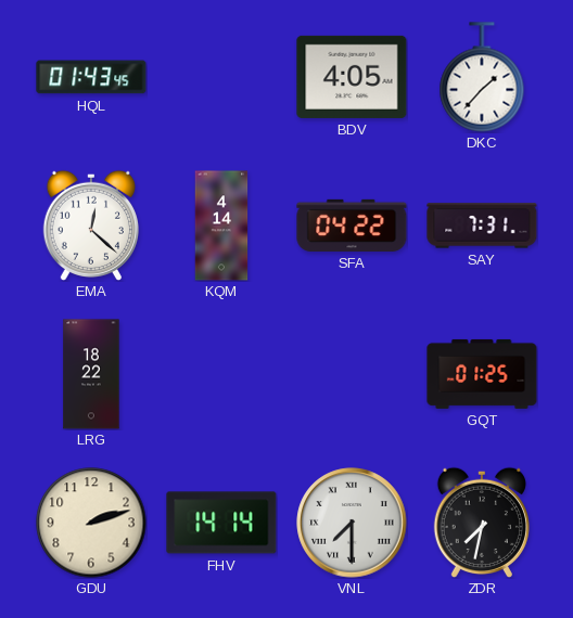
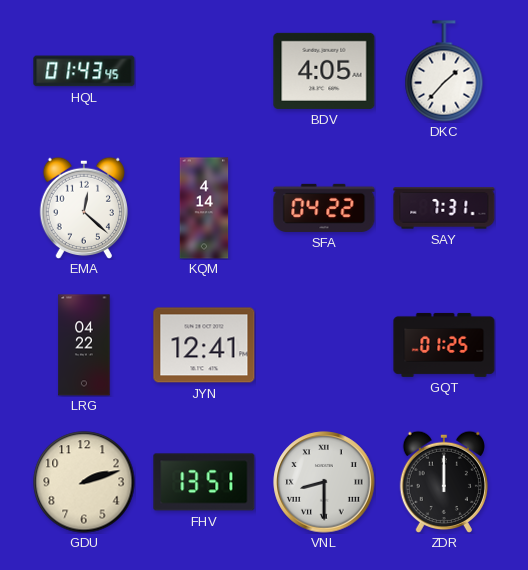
LRG: 18:22 -> 04:22 (84, 345)
JYN: none -> 12:41 (204, 345)
FHV: 14:14 -> 13:51 (204, 482)
VNL: 7:30 -> 8:30 (324, 482)
ZDR: 7:32 -> 12:00 (444, 481)
